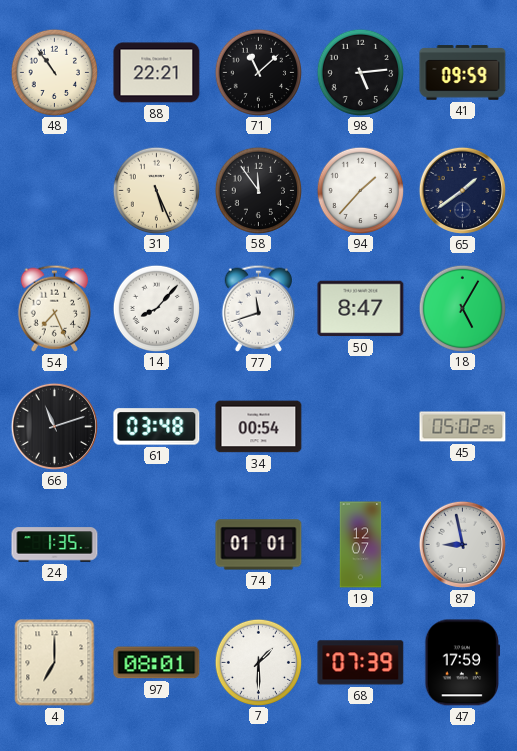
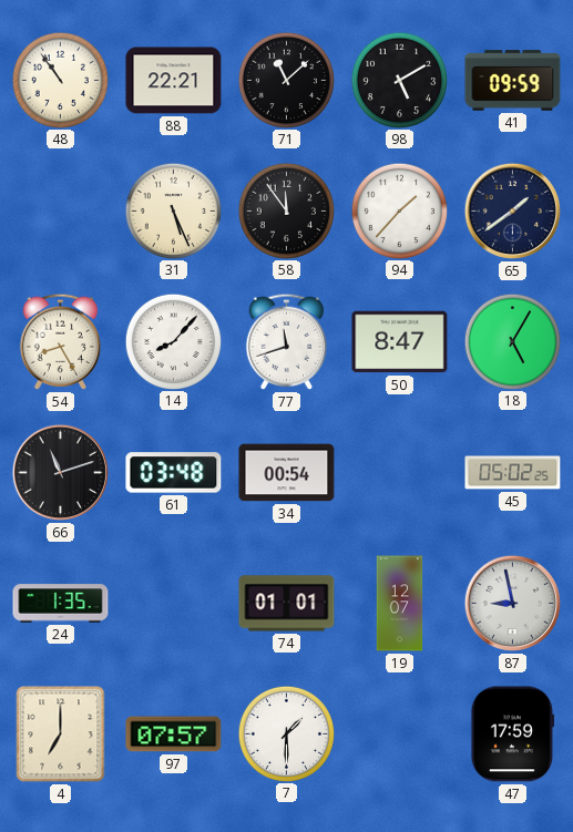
98: 5:14 -> 5:10 (399, 80)
54: 7:26 -> 8:25 (61, 341)
97: 08:01 -> 07:57 (174, 735)
68: 07:39 -> none (361, 663)
